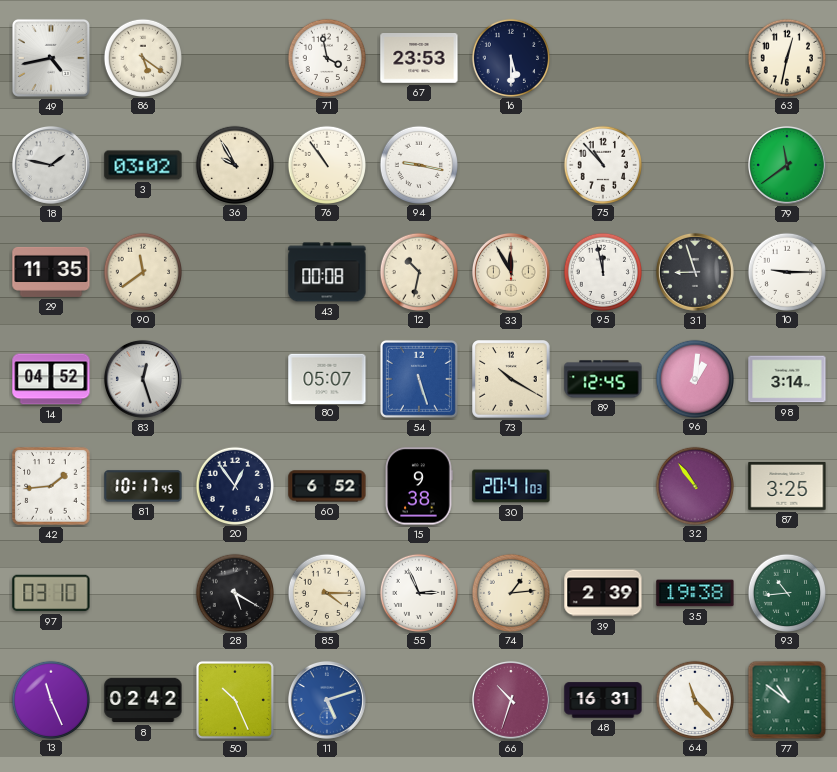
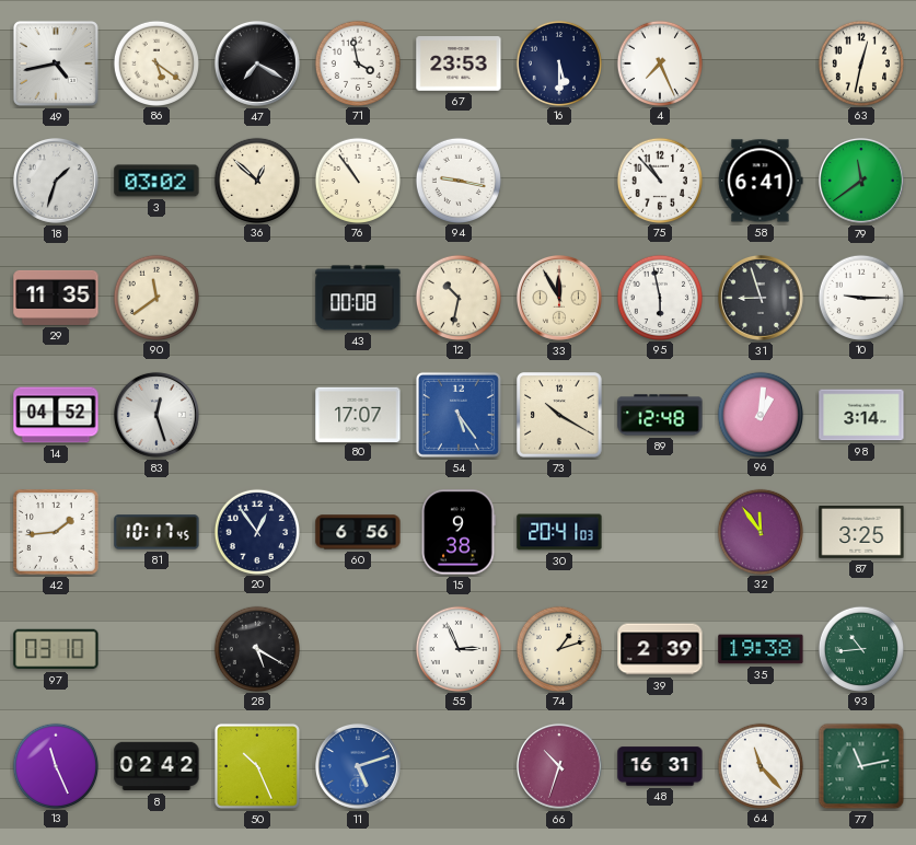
47: none -> 7:20 (257, 63)
4: none -> 7:26 (659, 62)
18: 1:47 -> 1:33 (56, 181)
36: 9:55 -> 12:52 (256, 180)
58: none -> 6:41 (761, 181)
95: 11:58 -> 5:58 (659, 297)
80: 05:07 -> 17:07 (358, 414)
54: 5:27 -> 5:24 (459, 415)
89: 12:45 -> 12:48 (660, 415)
60: 6:52 -> 6:56 (358, 532)
32: 10:54 -> 11:54 (760, 531)
85: 4:15 -> none (326, 592)
74: 1:14 -> 1:12 (558, 648)
77: 10:51 -> 11:13 (861, 766)
